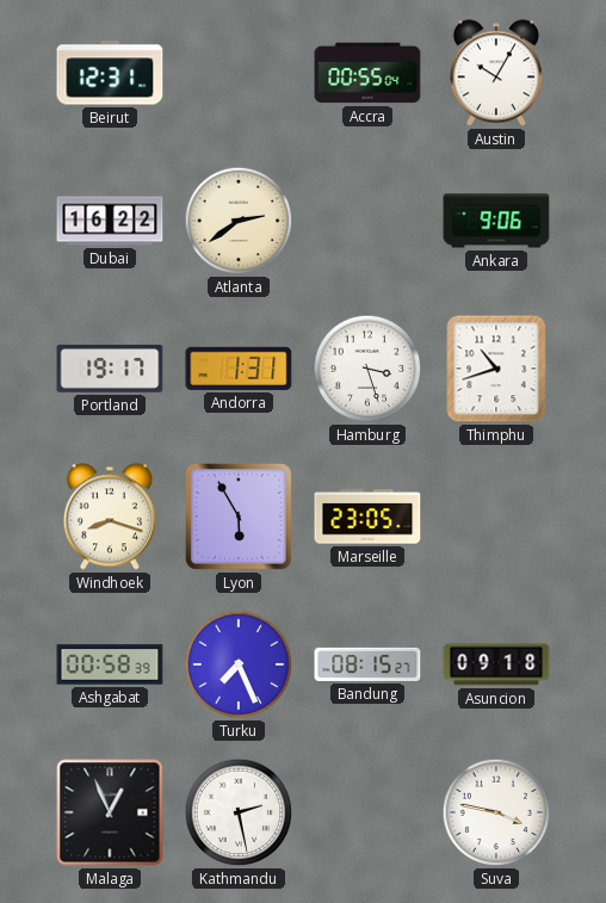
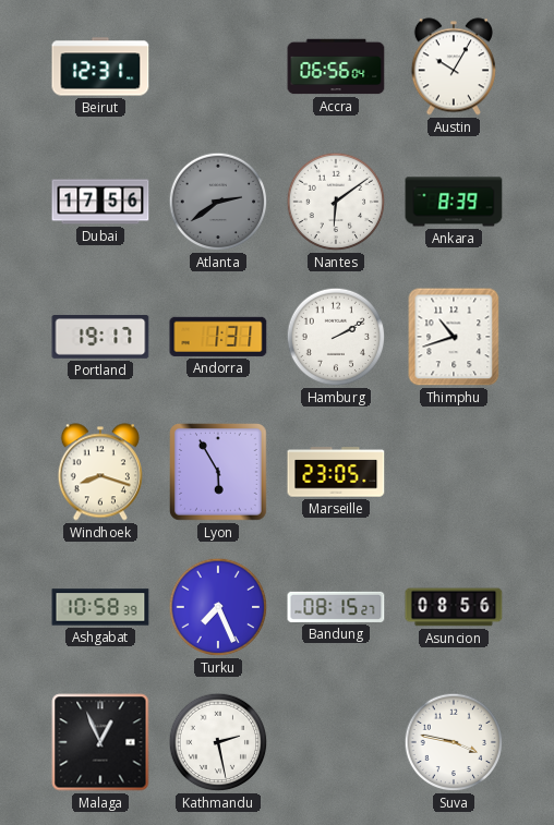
Accra: 00:55 -> 06:56 (336, 66)
Dubai: 16:22 -> 17:56 (100, 202)
Atlanta dial: cream -> grey (218, 202)
Nantes: none -> 6:09 (336, 202)
Ankara: 9:06 -> 8:39 (454, 202)
Hamburg: 3:27 -> 2:10 (336, 337)
Ashgabat: 00:58 -> 10:58 (100, 607)
Asuncion: 09:18 -> 08:56 (454, 607)
